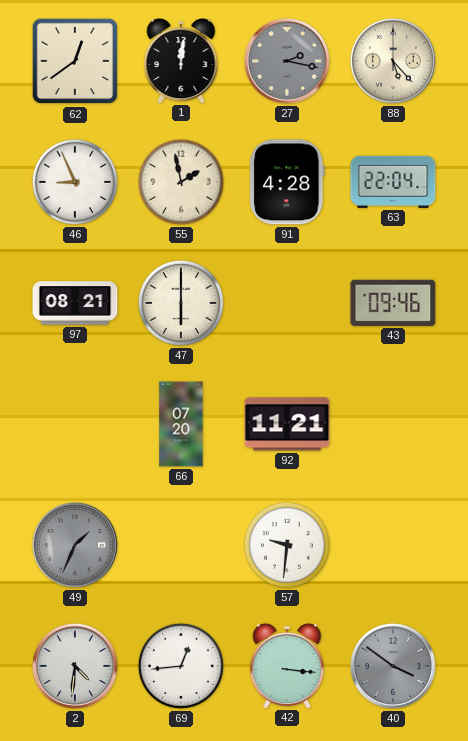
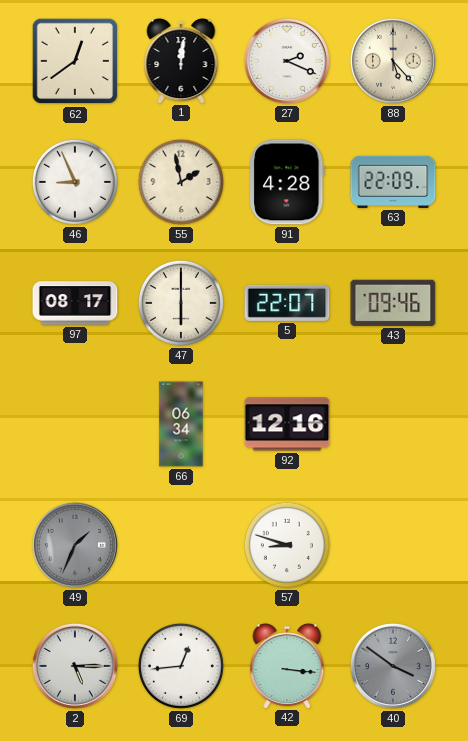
27: 2:17 -> 2:19 (287, 61)
27 dial: grey -> white (287, 61)
63: 22:04 -> 22:09 (393, 182)
97: 08:21 -> 08:17 (75, 303)
5: none -> 22:07 (287, 303)
66: 07:20 -> 06:34 (181, 424)
92: 11:21 -> 12:16 (287, 424)
57: 9:31 -> 8:48 (287, 545)
2: 4:31 -> 5:15 (75, 666)
